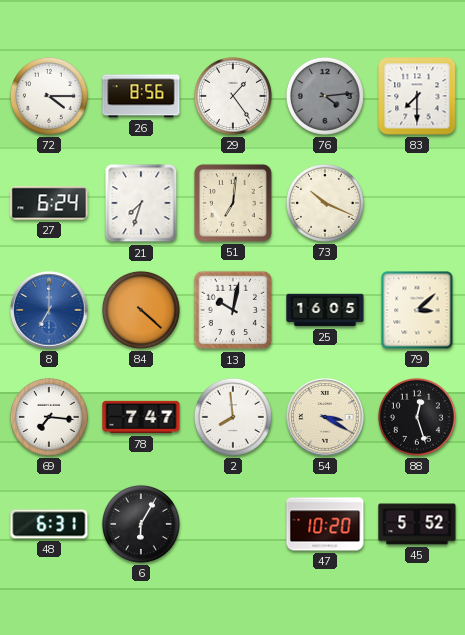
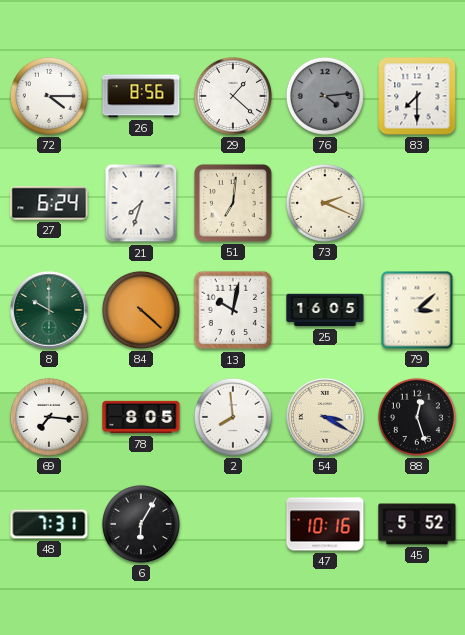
29: 1:24 -> 1:22 (233, 96)
73: 10:19 -> 2:19 (325, 203)
8: 7:00 -> 10:00 (49, 310)
8 dial: blue -> green (49, 310)
78: 7:47 -> 8:05 (141, 417)
48: 6:31 -> 7:31 (49, 524)
47: 10:20 -> 10:16 (325, 524)
